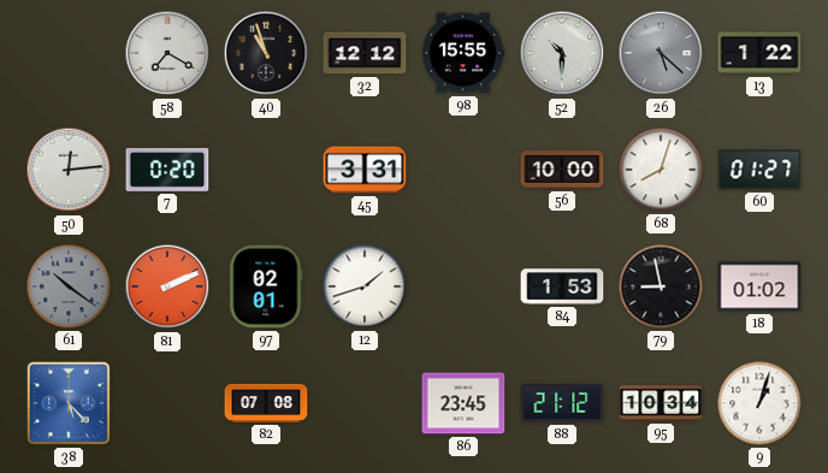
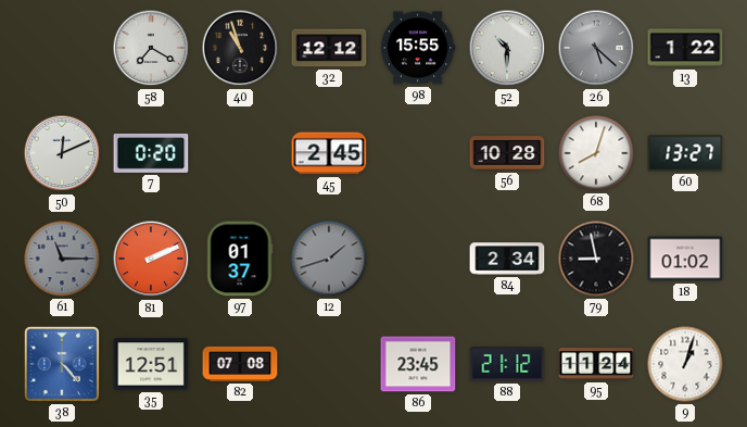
50: 12:14 -> 12:11 (62, 153)
45: 3:31 -> 2:45 (329, 153)
56: 10:00 -> 10:28 (507, 153)
60: 01:27 -> 13:27 (685, 153)
61: 10:21 -> 11:15 (62, 259)
97: 02:01 -> 01:37 (240, 259)
12 dial: white -> grey (329, 259)
84: 1:53 -> 2:34 (507, 259)
38: 5:23 -> 4:23 (62, 364)
35: none -> 12:51 (151, 364)
95: 10:34 -> 11:24 (596, 364)
